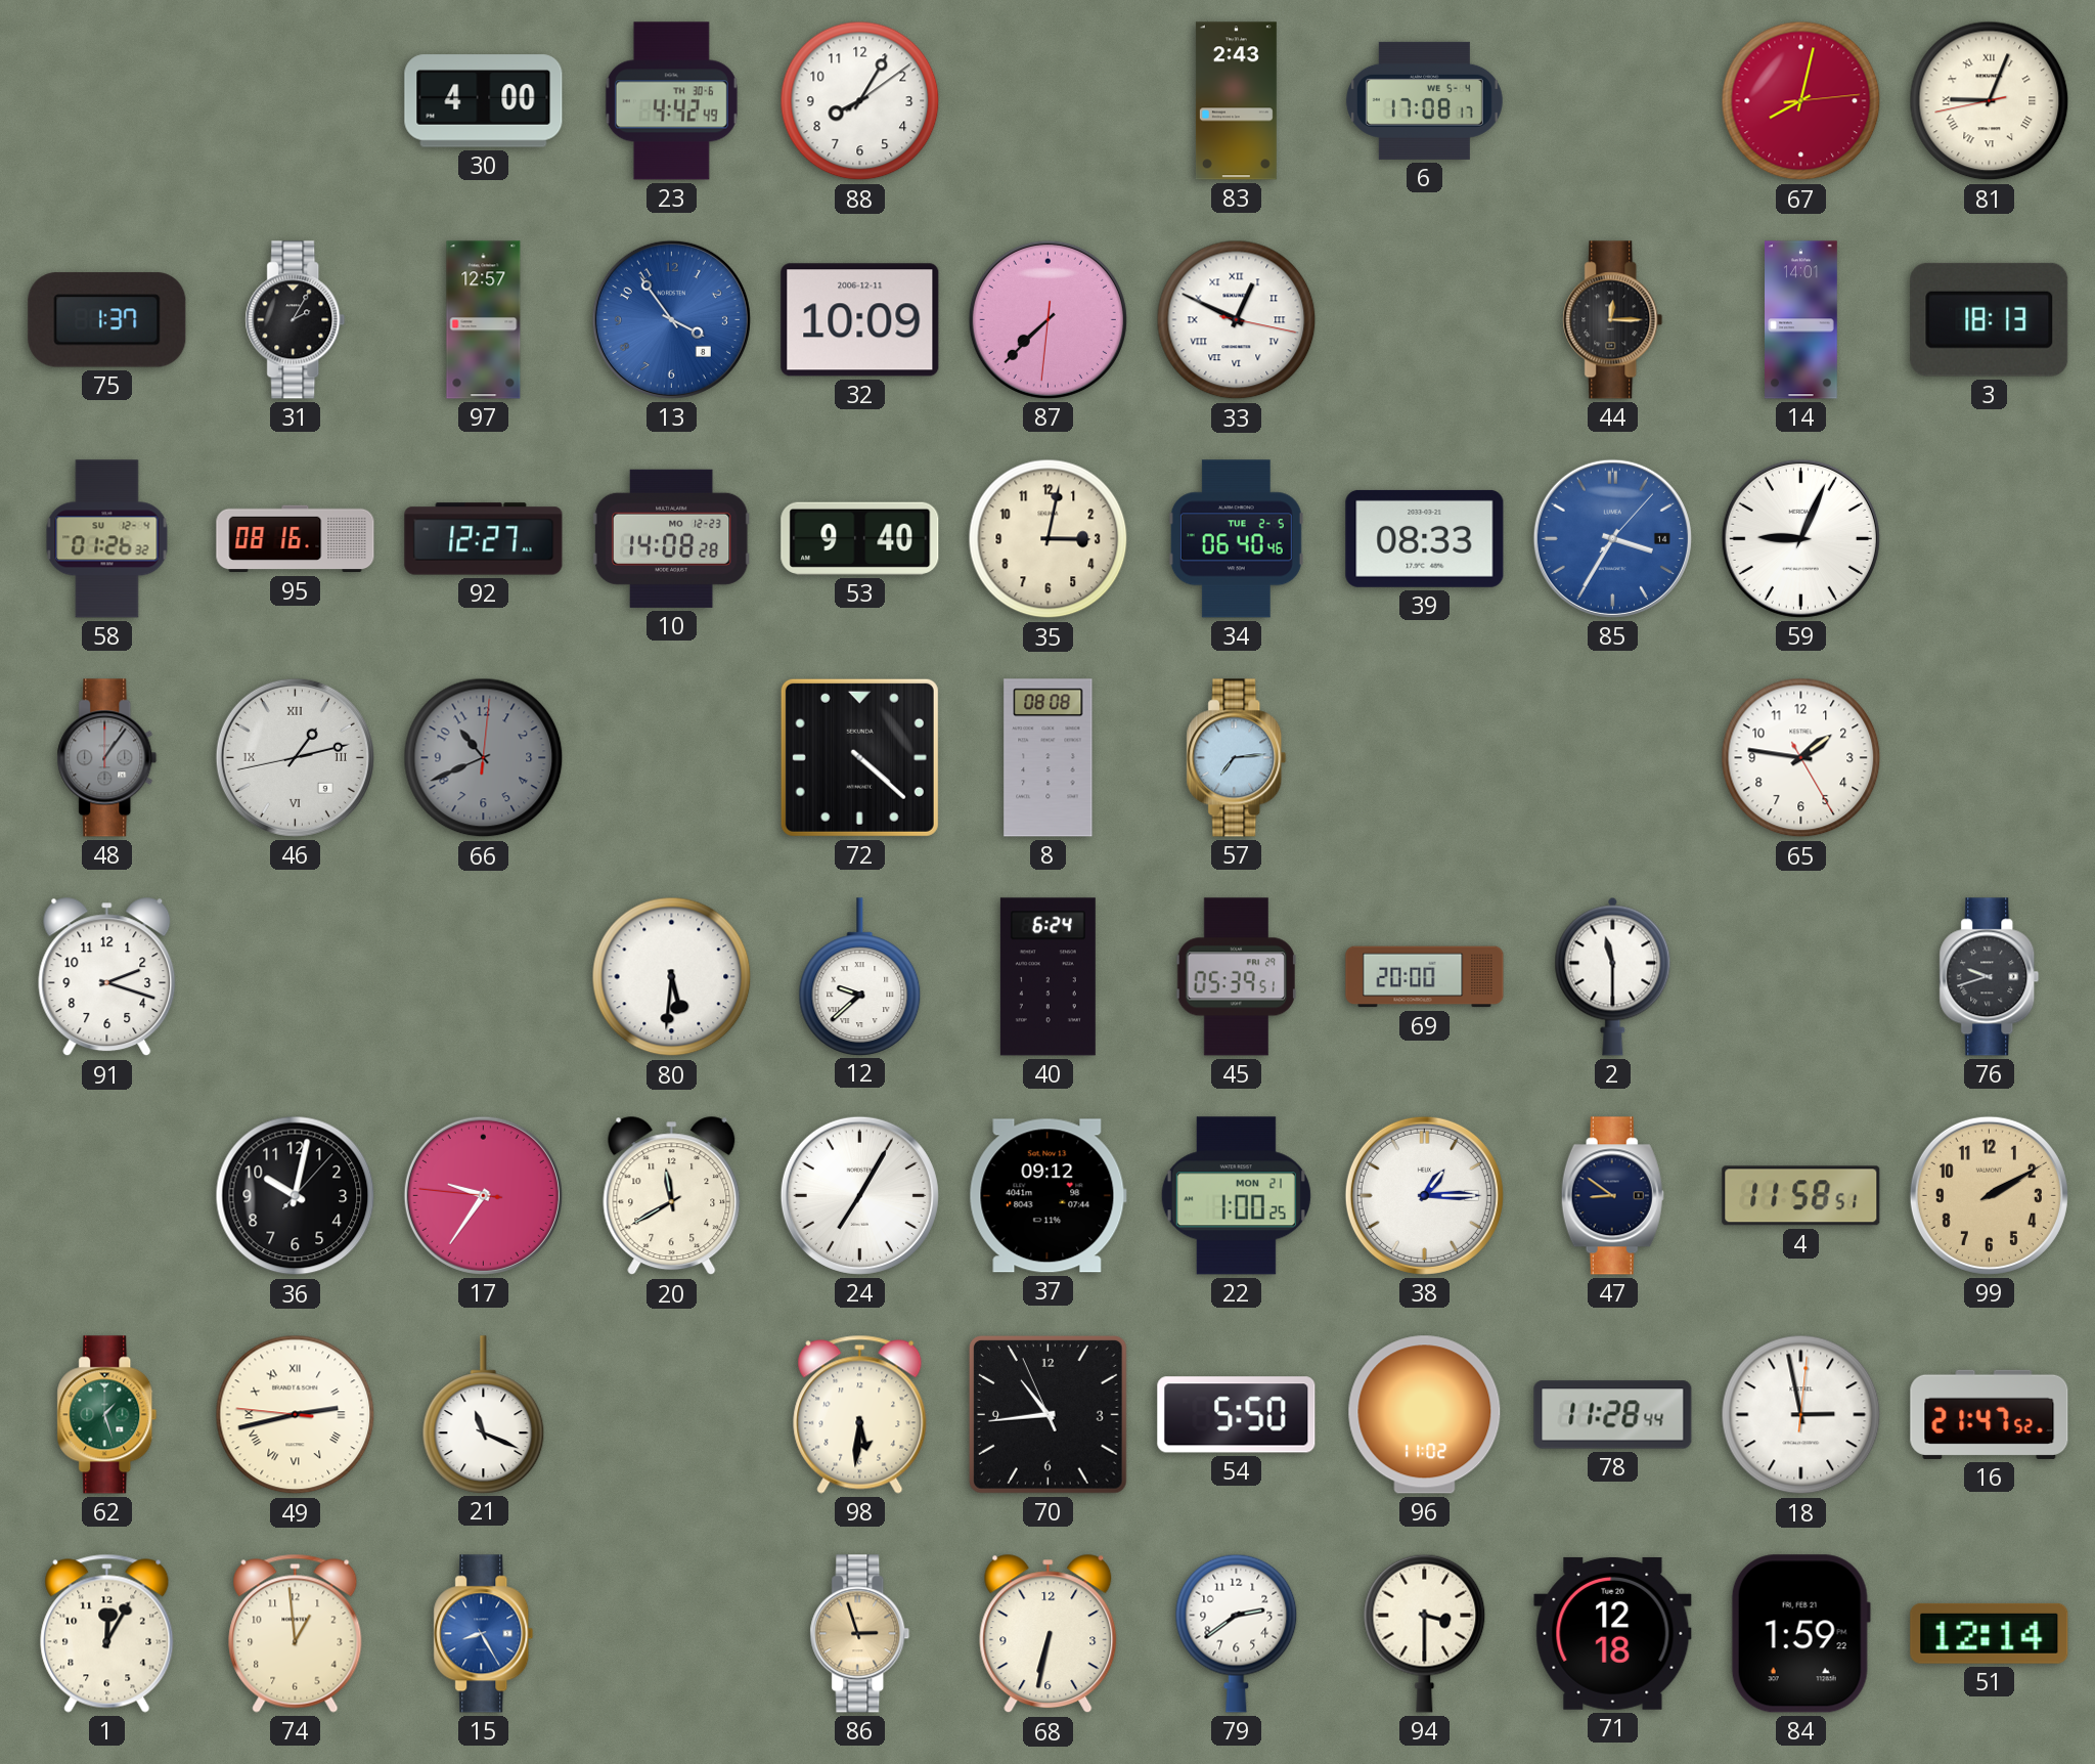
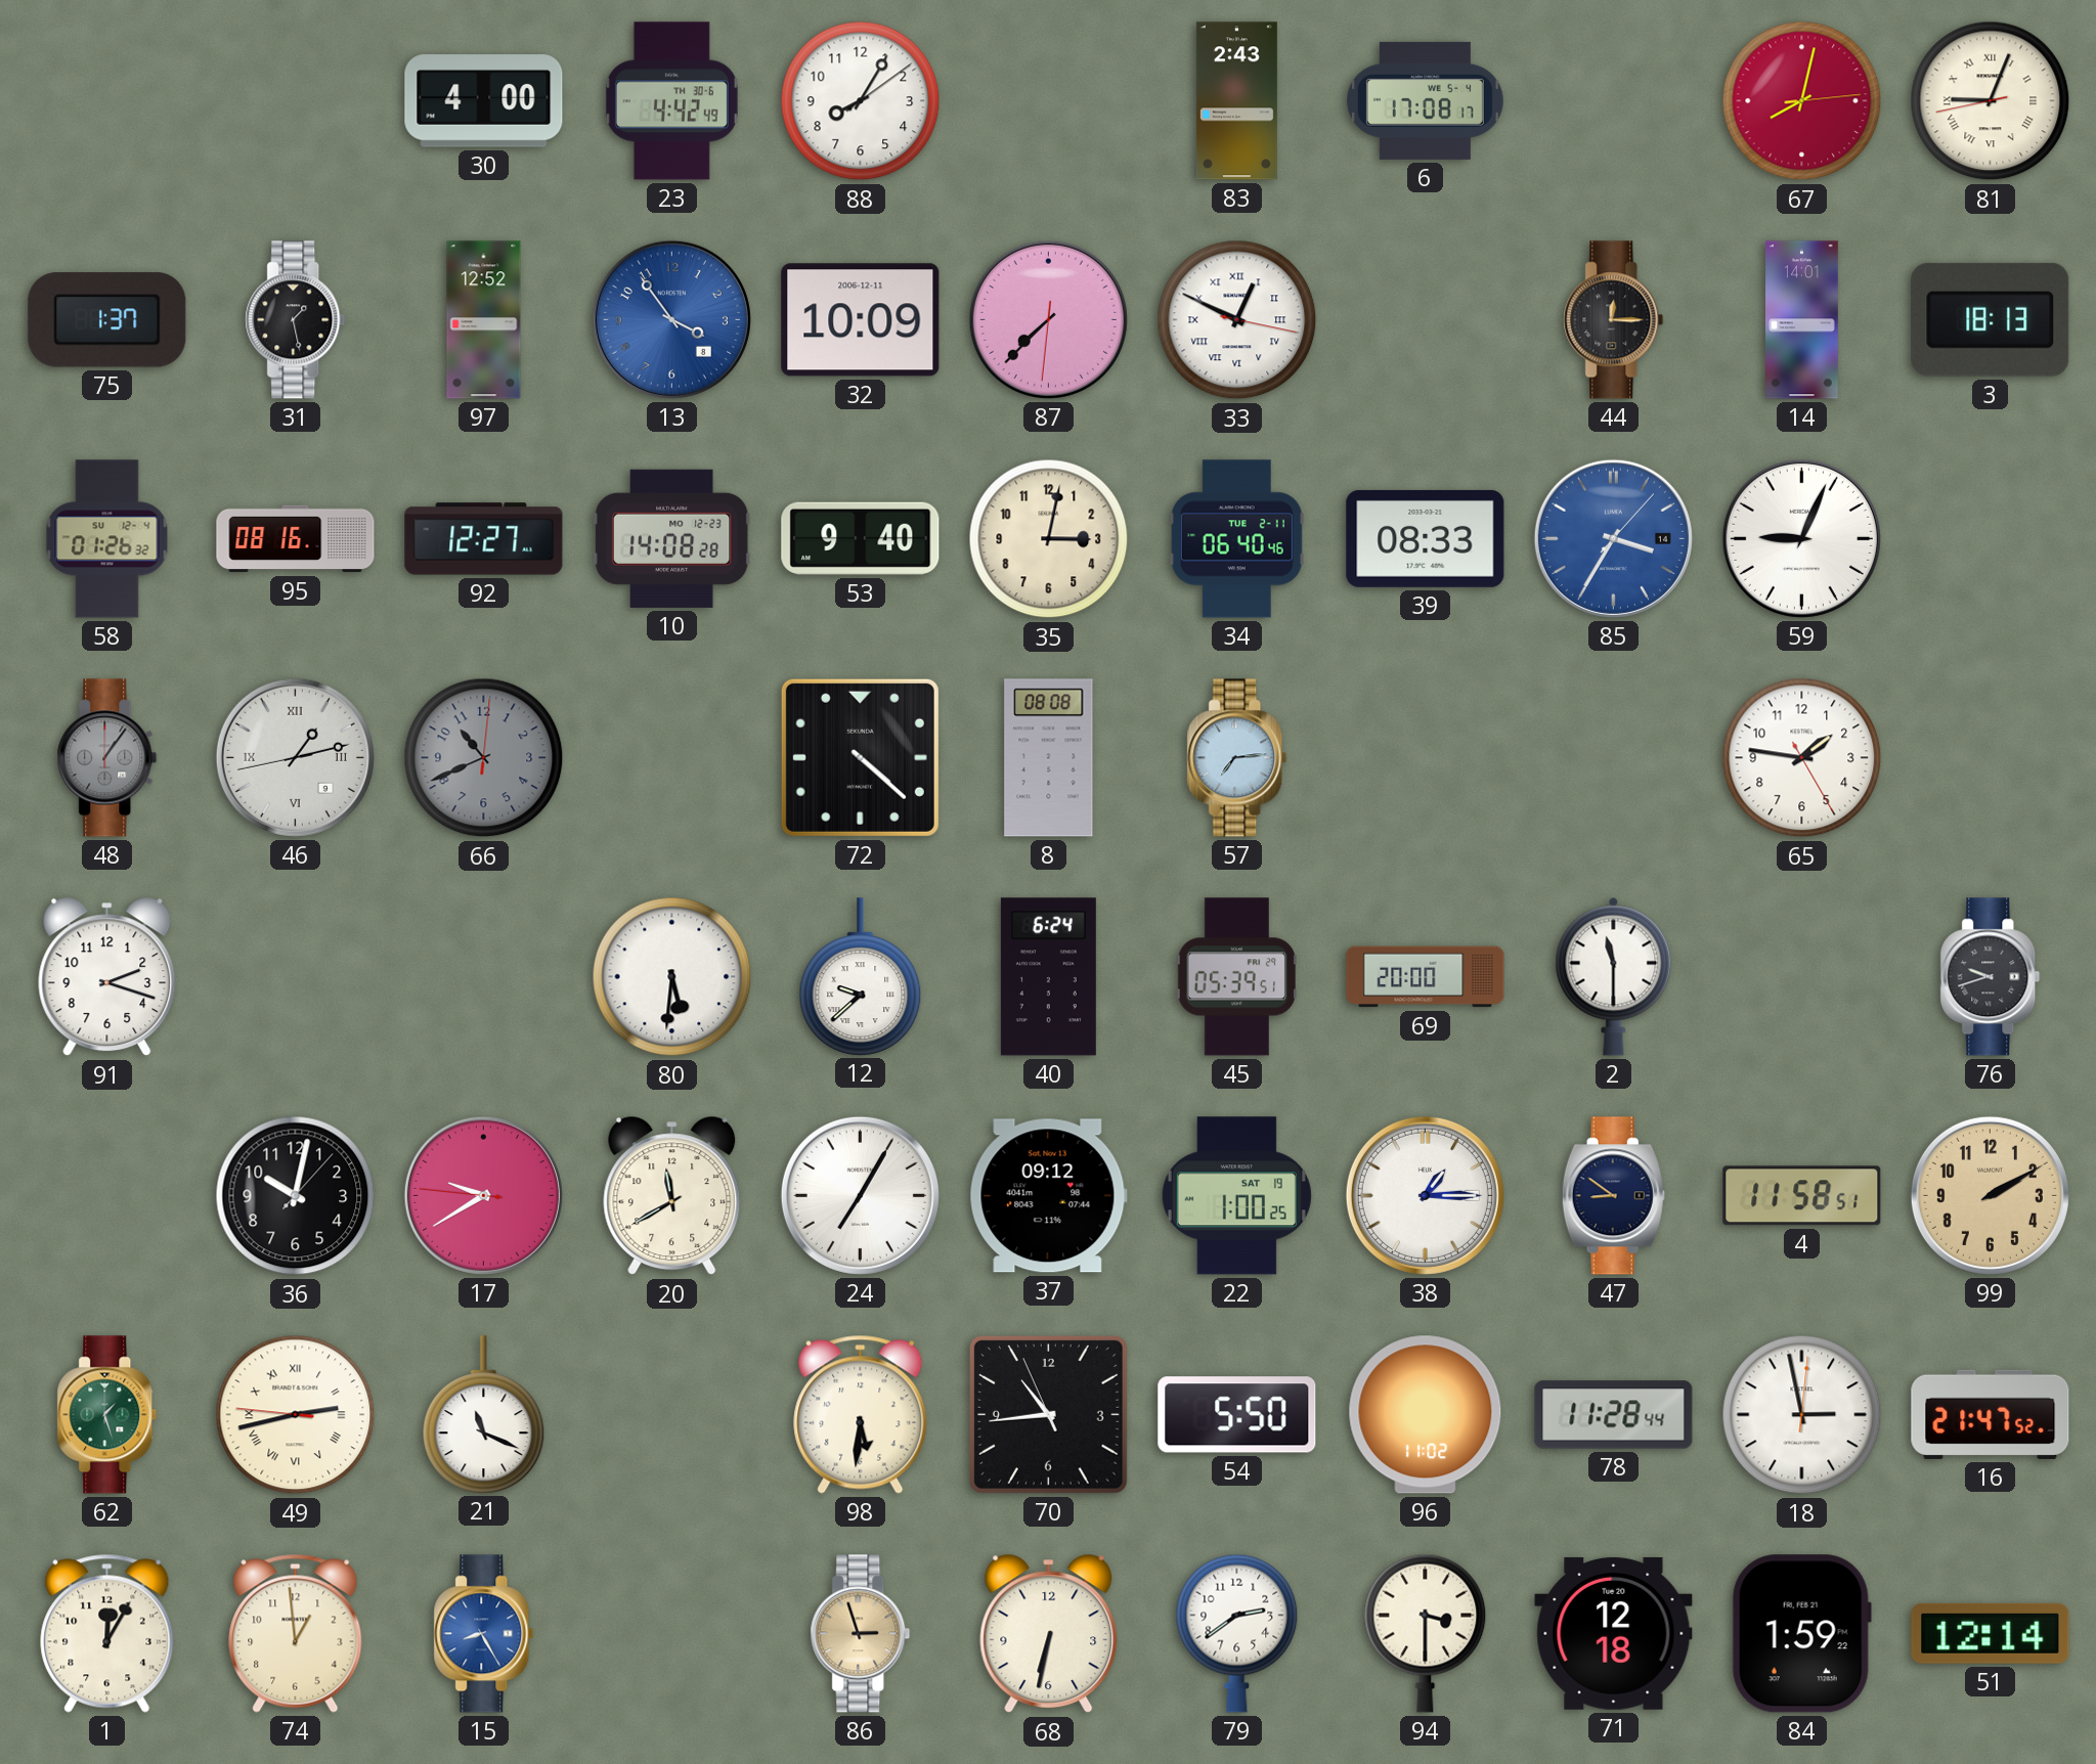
31: 2:05 -> 1:28 (296, 320)
97: 12:57 -> 12:52 (484, 320)
34 date: TUE 2-5 -> TUE 2-11 (1236, 539)
17: 9:35 -> 9:39 (483, 1195)
22 date: MON 21 -> SAT 19 (1236, 1196)
